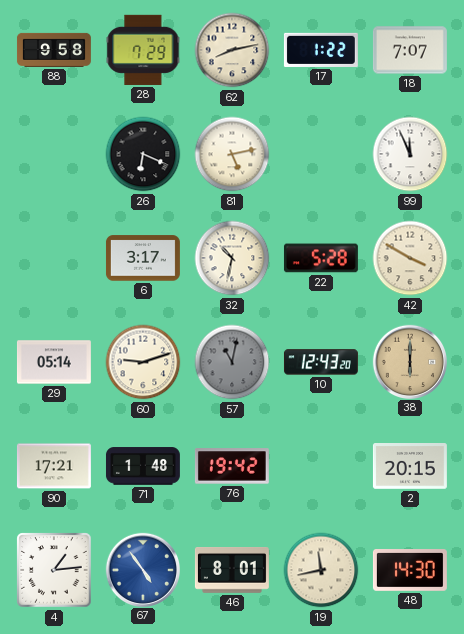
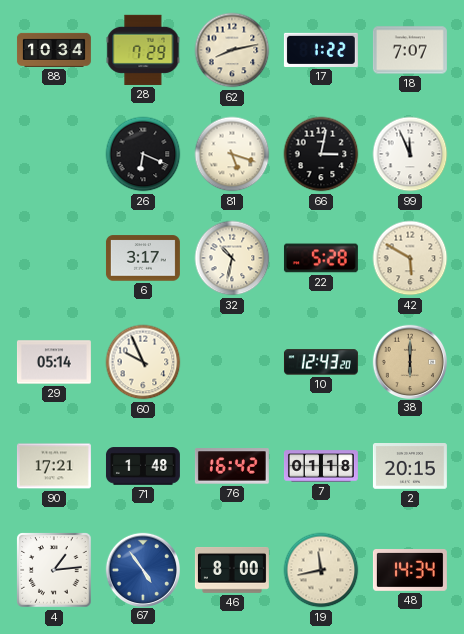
88: 9:58 -> 10:34 (54, 50)
81: 5:13 -> 5:18 (232, 154)
66: none -> 3:02 (321, 154)
42: 3:50 -> 5:50 (410, 258)
60: 9:12 -> 9:56 (143, 362)
57: 11:02 -> none (232, 362)
76: 19:42 -> 16:42 (232, 466)
7: none -> 01:18 (321, 466)
46: 8:01 -> 8:00 (232, 571)
48: 14:30 -> 14:34 (410, 571)
